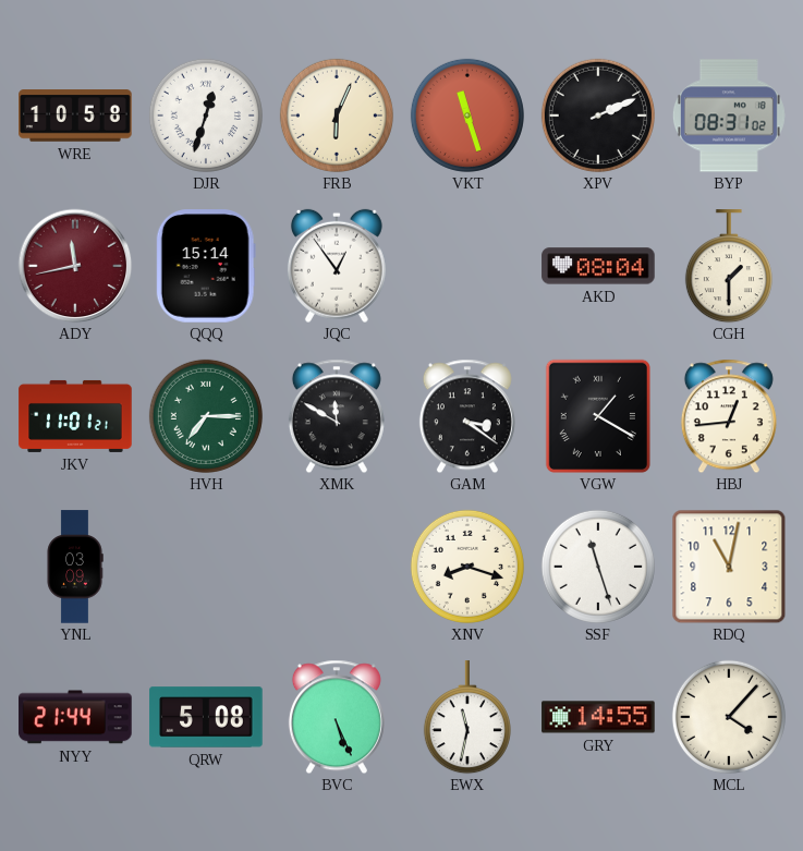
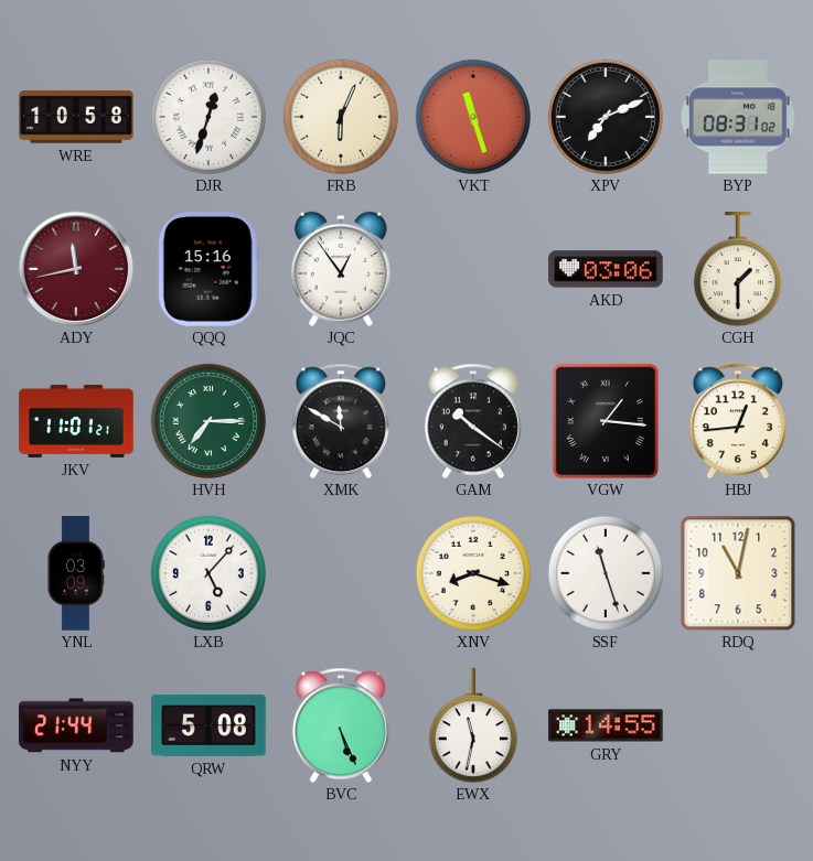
XPV: 2:11 -> 7:11 (606, 117)
QQQ: 15:14 -> 15:16 (208, 269)
AKD: 08:04 -> 03:06 (606, 269)
GAM: 3:21 -> 10:21 (473, 421)
VGW: 1:20 -> 1:16 (606, 421)
LXB: none -> 5:07 (208, 573)
MCL: 4:07 -> none (729, 717)
